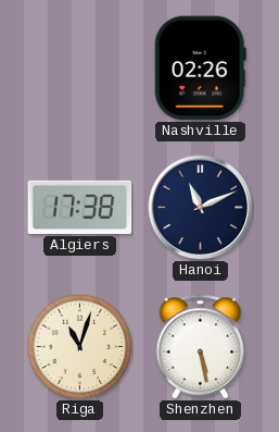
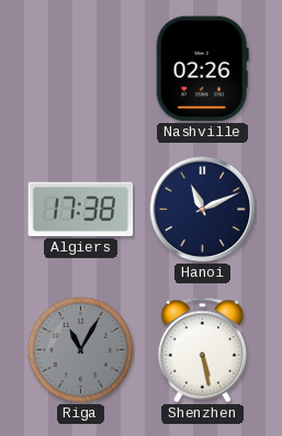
Riga: 11:03 -> 11:05 (80, 349)
Riga dial: cream -> grey (80, 349)
